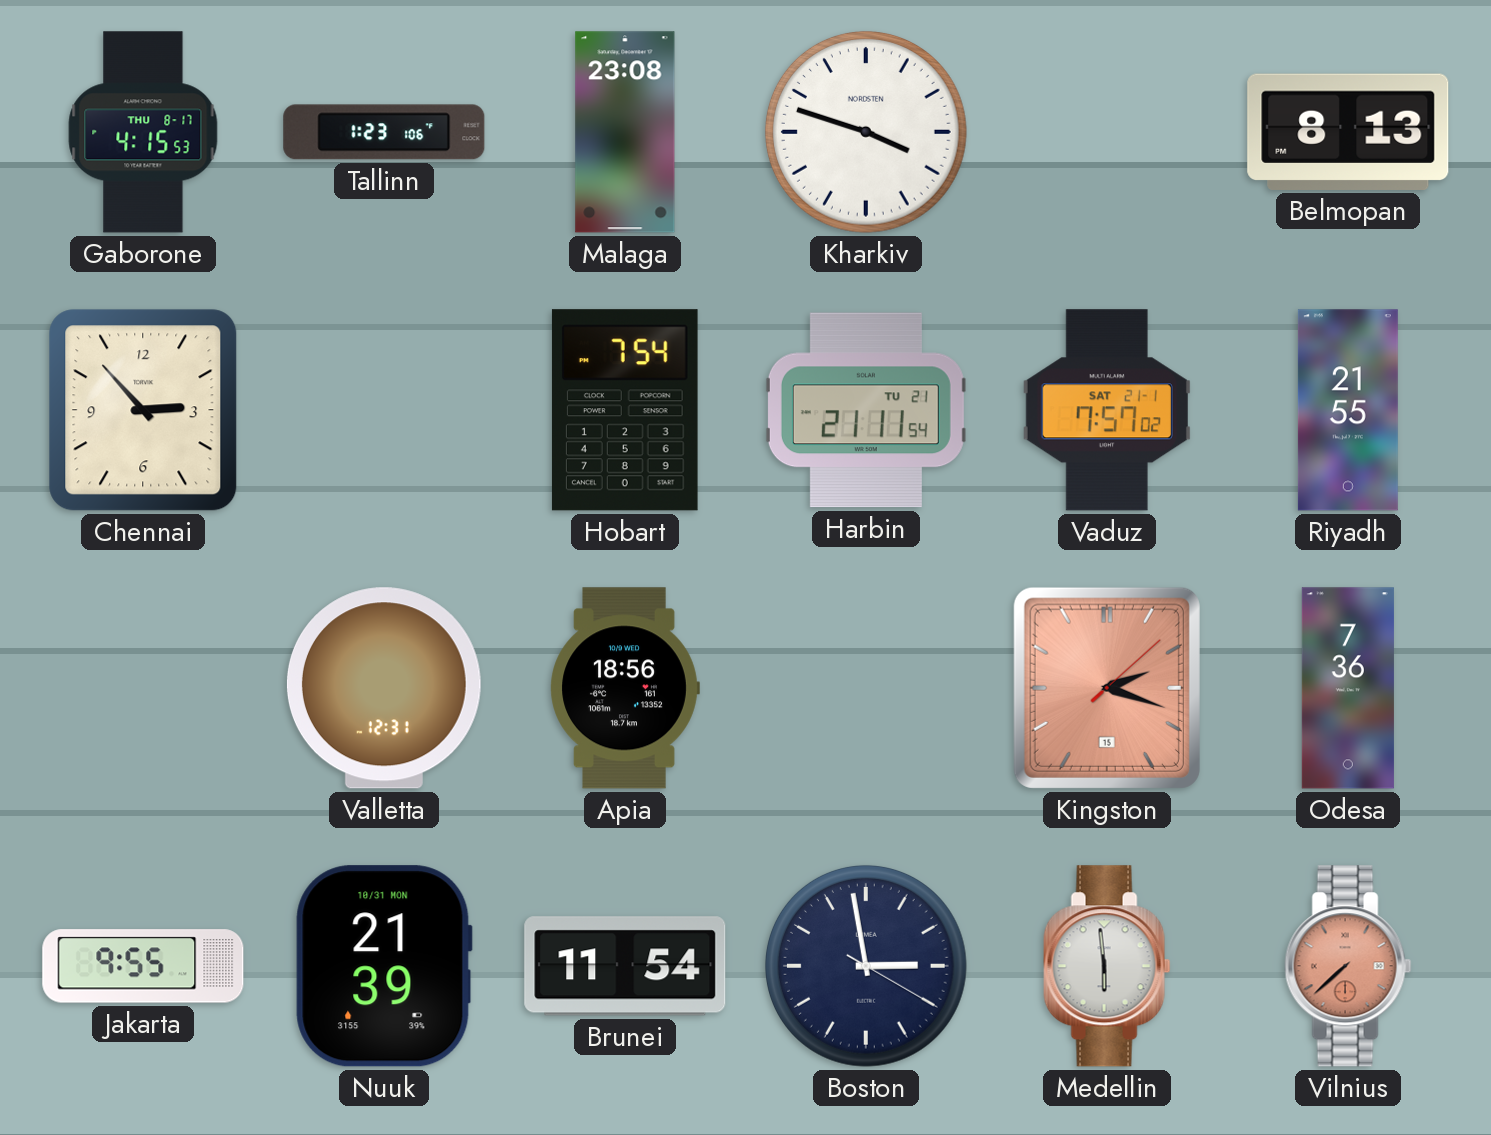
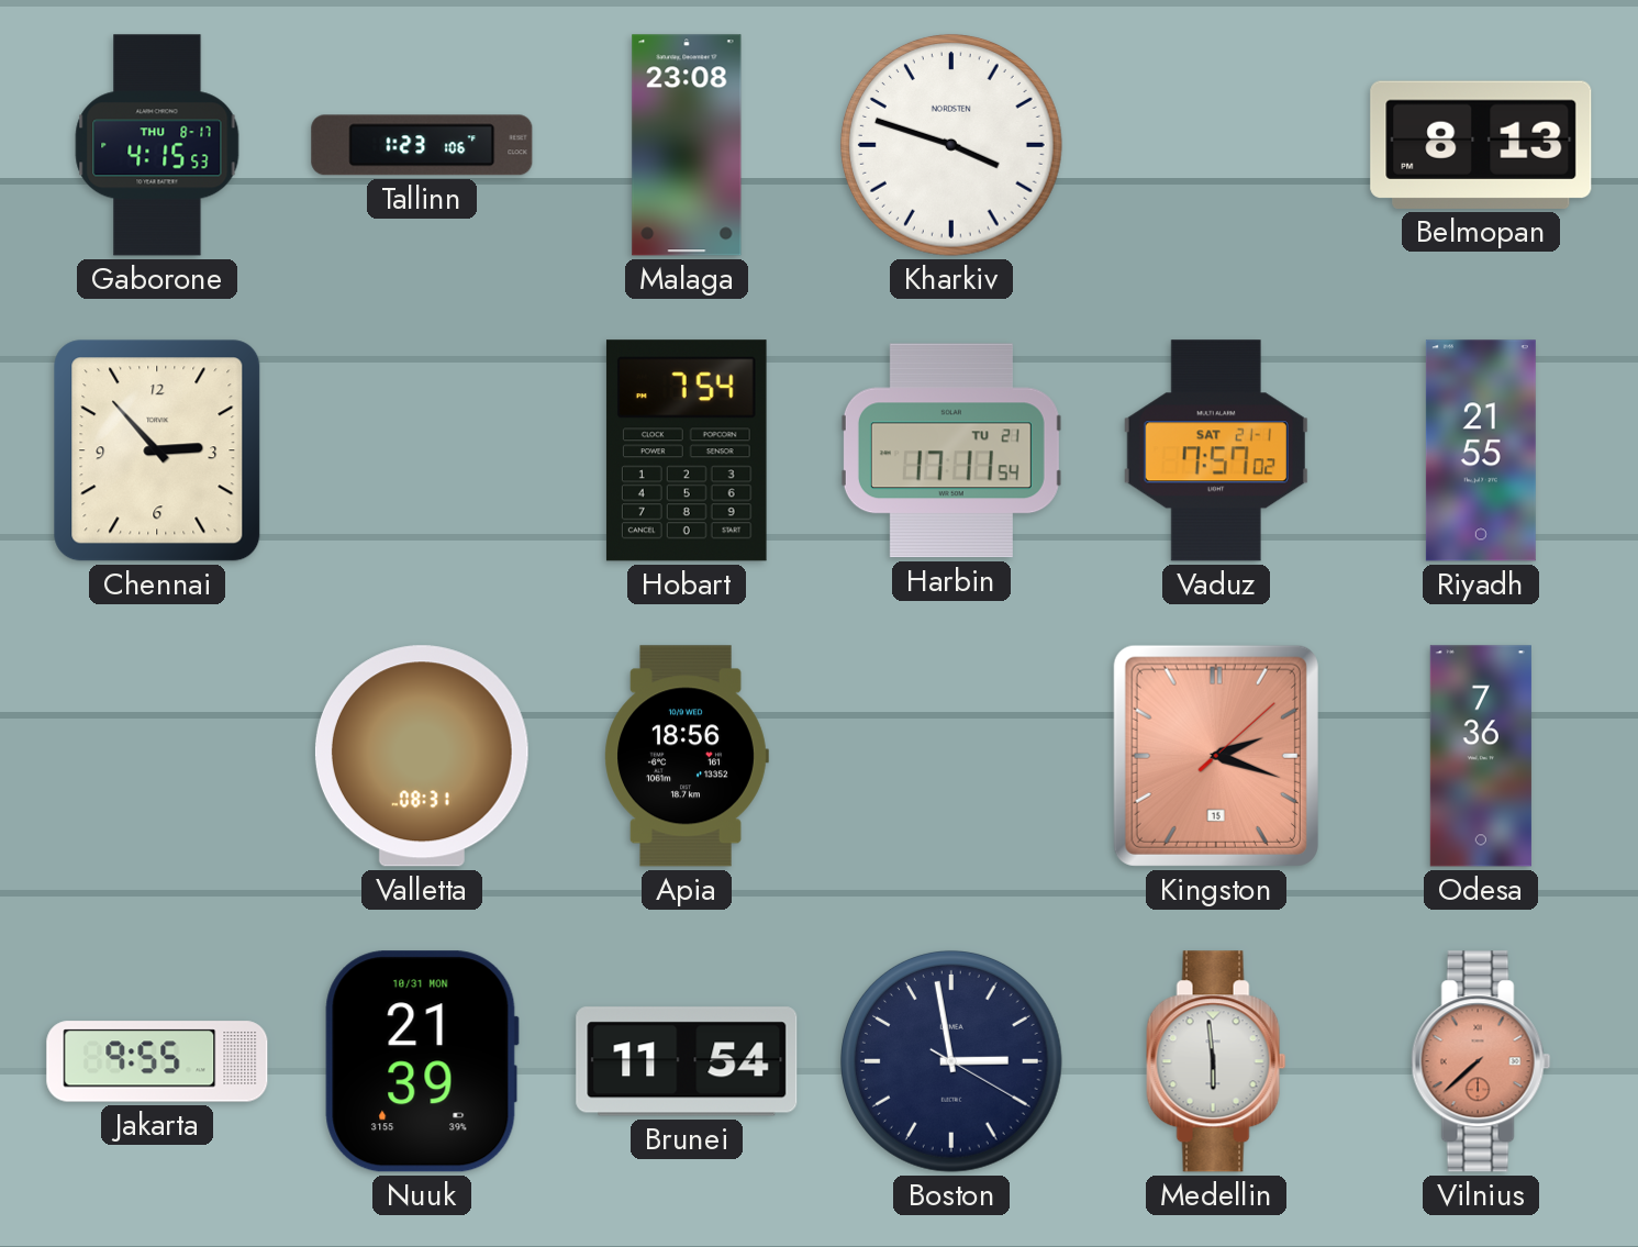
Harbin: 21:11 -> 17:11 (951, 450)
Valletta: 12:31 -> 08:31 (422, 756)
